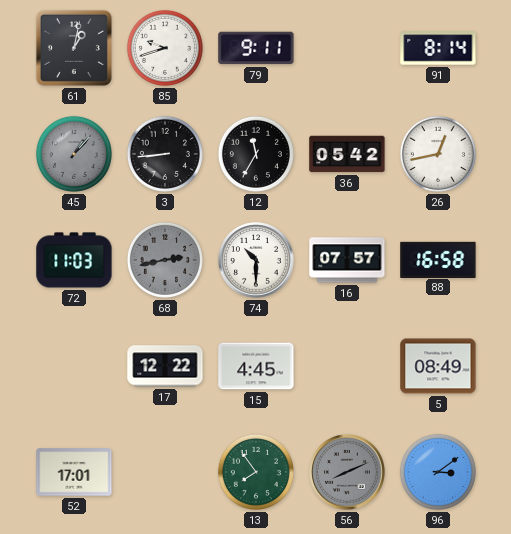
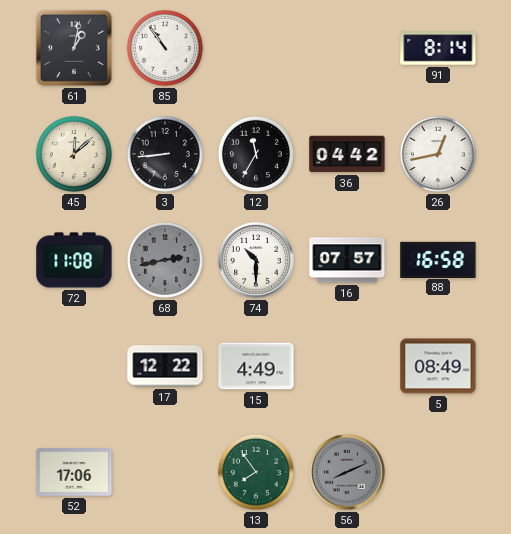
85: 9:42 -> 10:54 (165, 48)
79: 9:11 -> none (256, 48)
45: 1:07 -> 12:08 (74, 154)
45 dial: grey -> cream (74, 154)
36: 05:42 -> 04:42 (347, 154)
72: 11:03 -> 11:08 (74, 260)
15: 4:45 -> 4:49 (256, 366)
52: 17:01 -> 17:06 (74, 472)
96: 3:09 -> none (438, 472)
